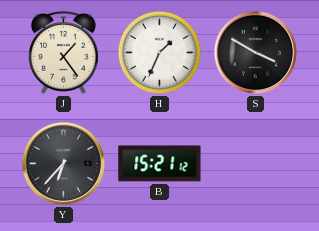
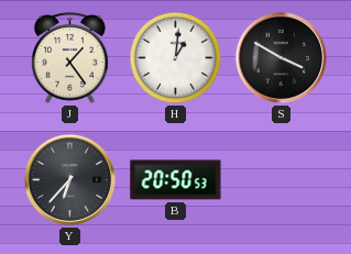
H: 1:34 -> 1:01 (176, 58)
B: 15:21 -> 20:50 (176, 180)
